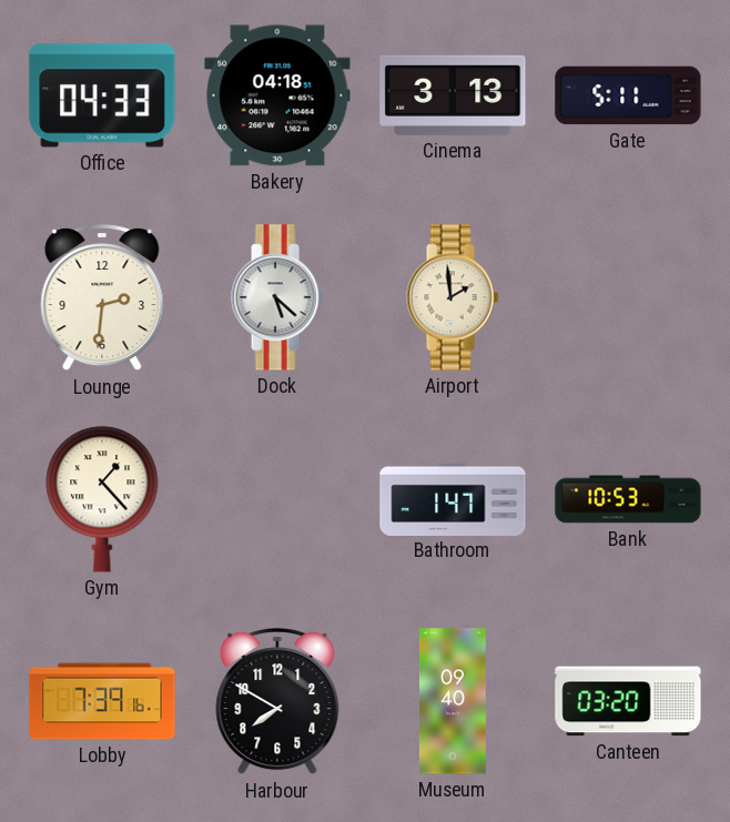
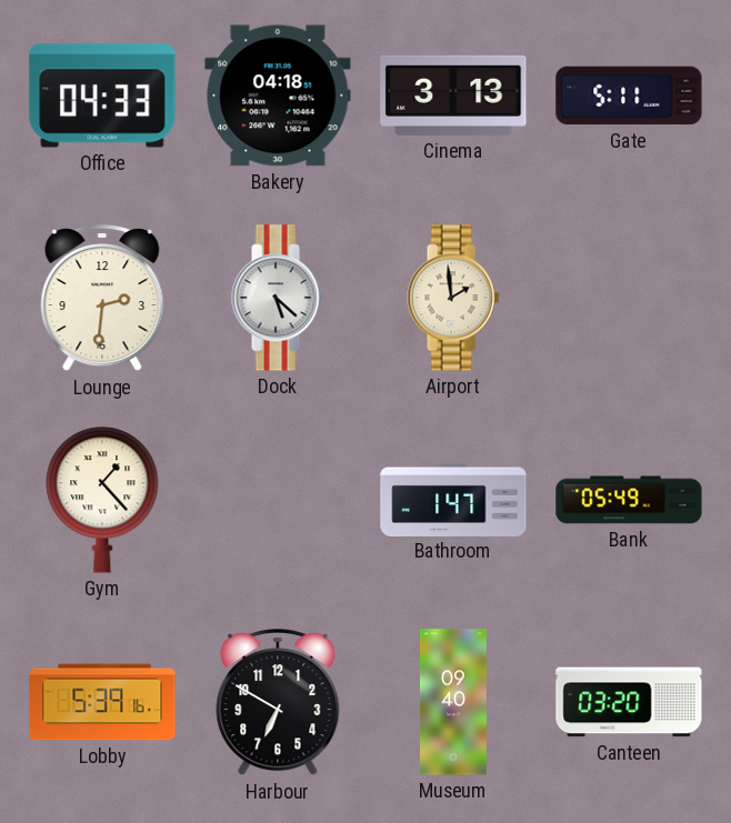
Bank: 10:53 -> 05:49 (629, 500)
Lobby: 7:39 -> 5:39 (102, 702)
Harbour: 7:50 -> 6:50 (278, 703)
